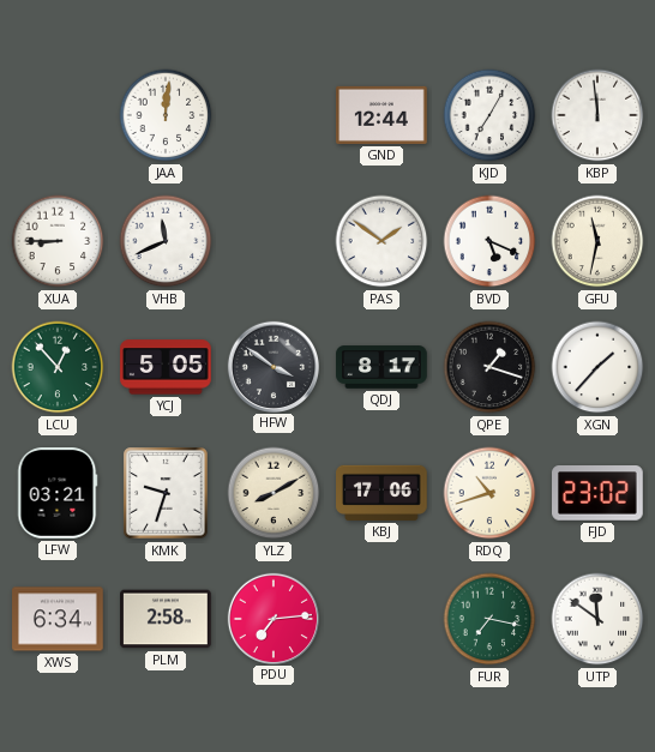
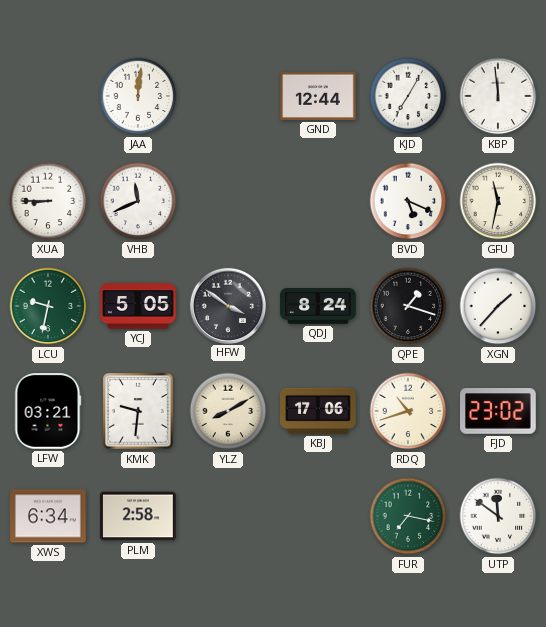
PAS: 1:51 -> none (381, 241)
LCU: 12:53 -> 9:32 (48, 306)
QDJ: 8:17 -> 8:24 (318, 306)
KMK: 9:33 -> 9:31 (138, 411)
PDU: 7:14 -> none (272, 618)
